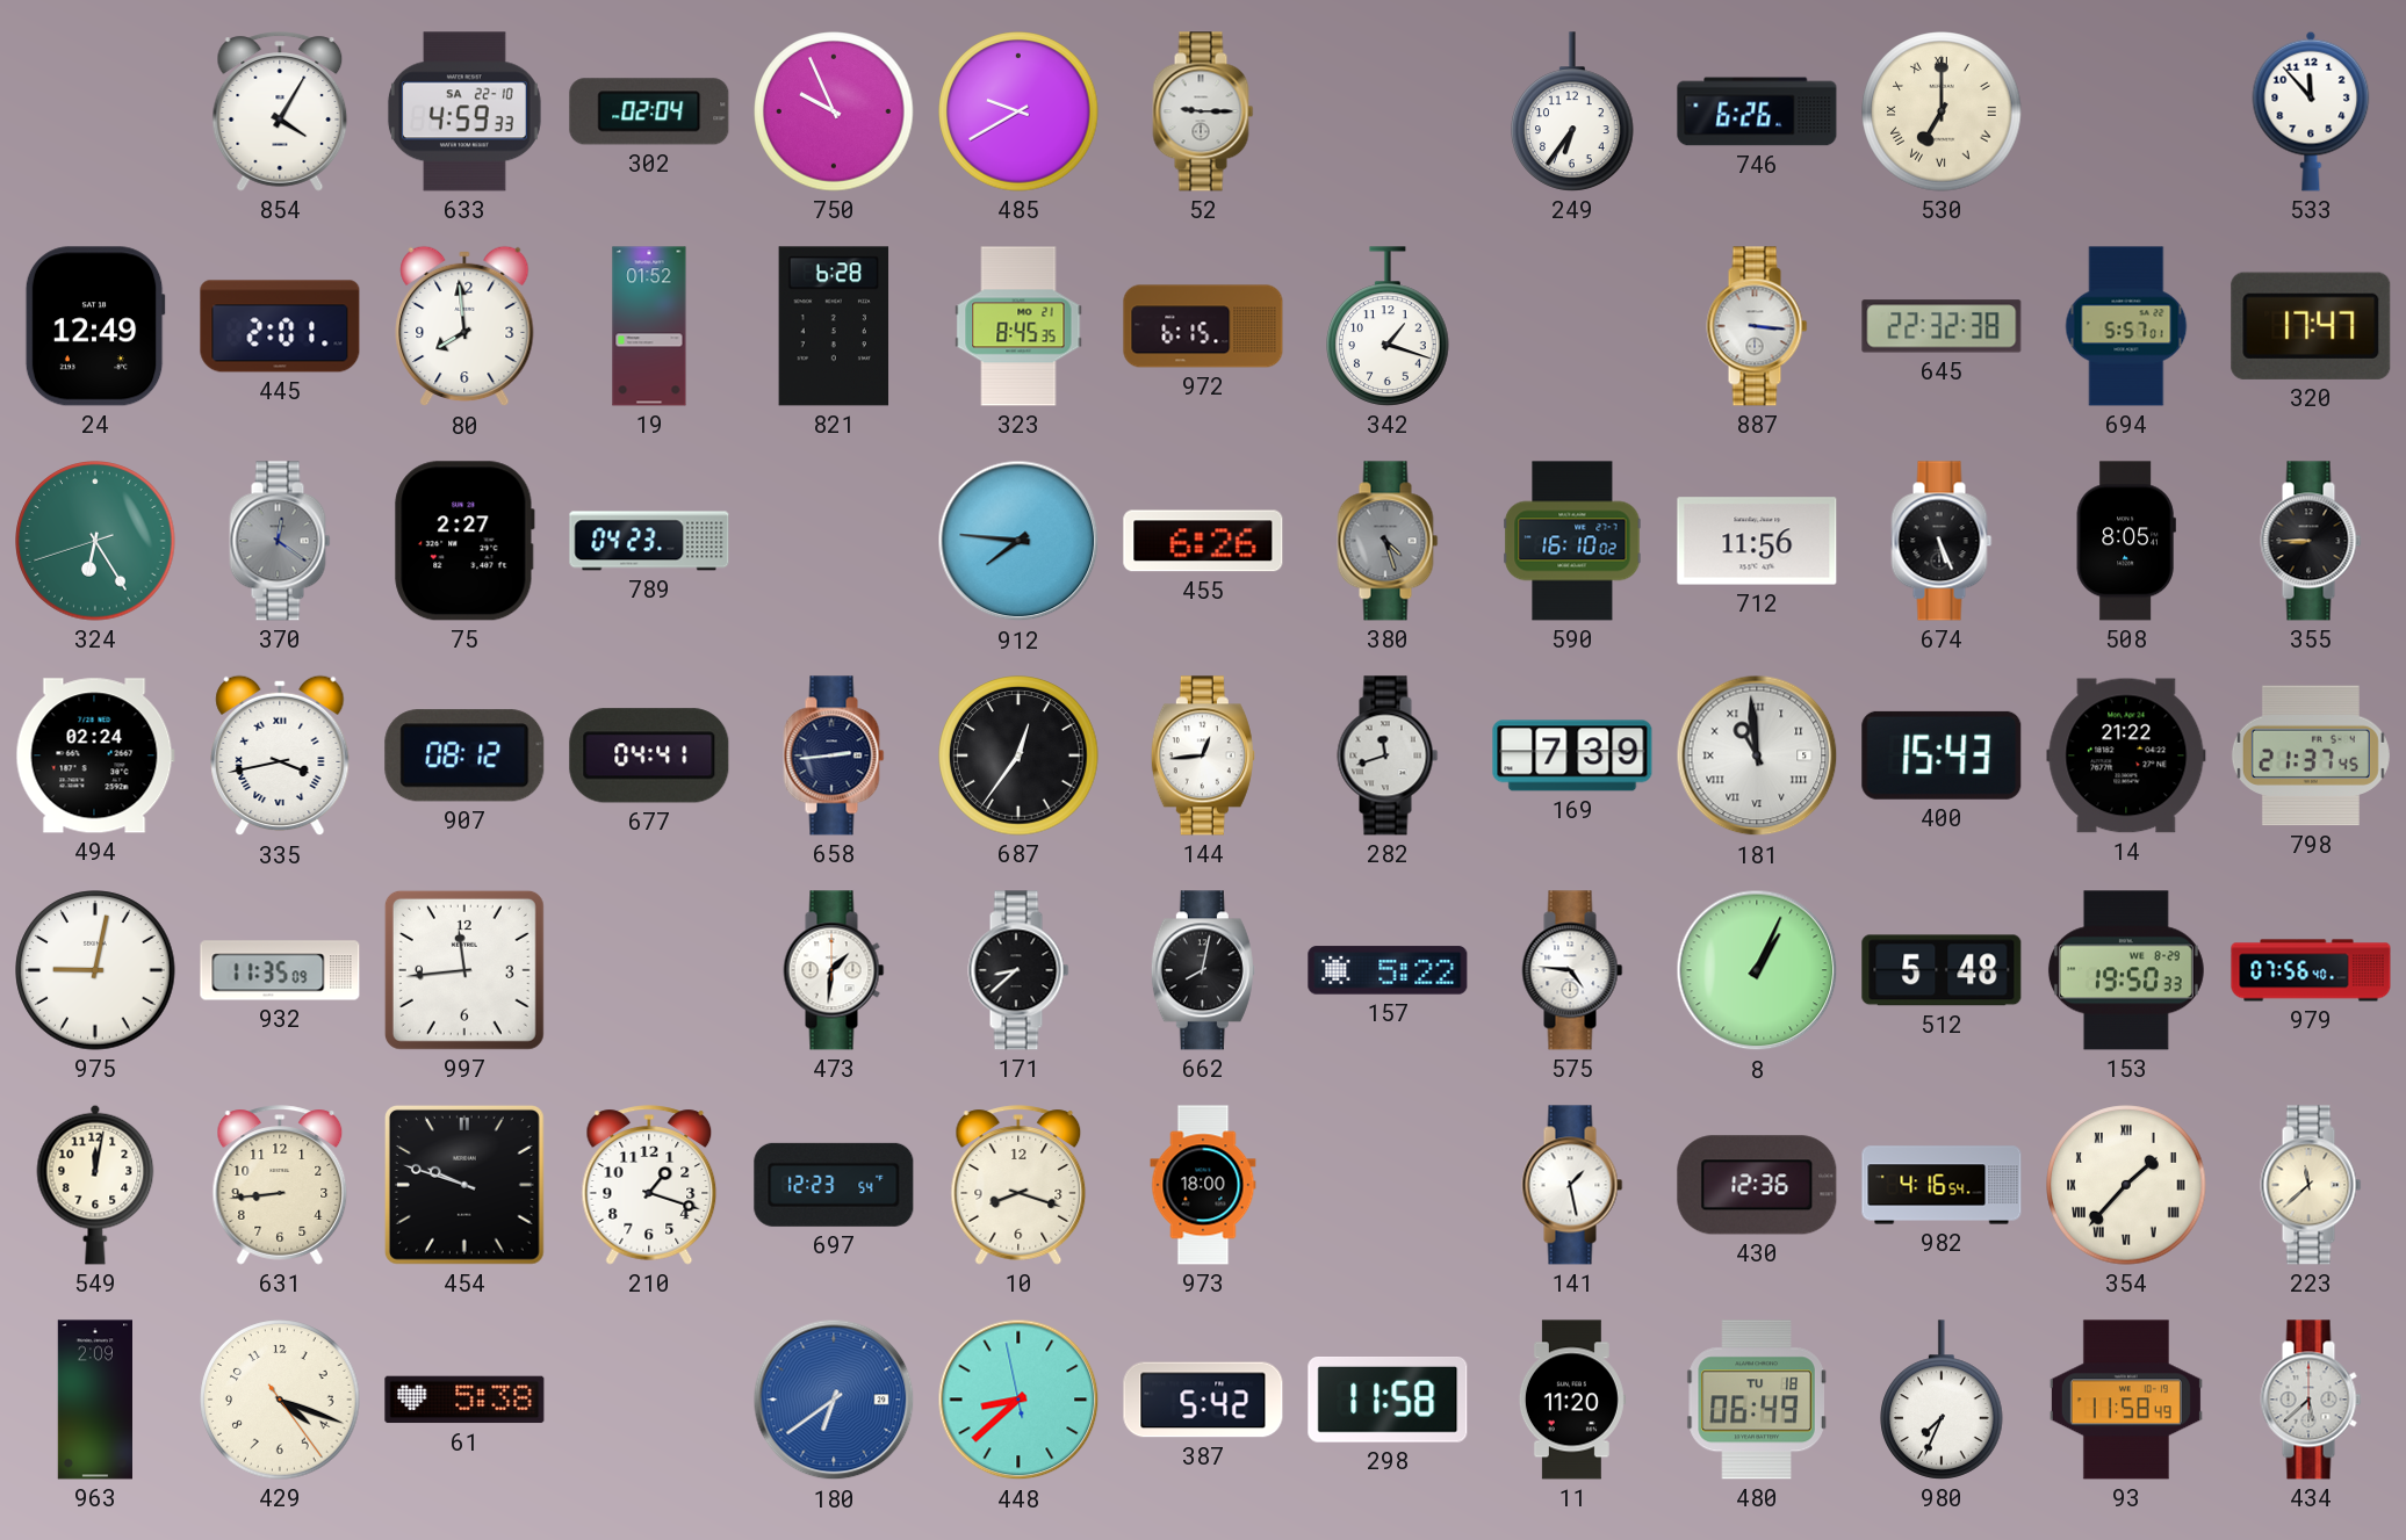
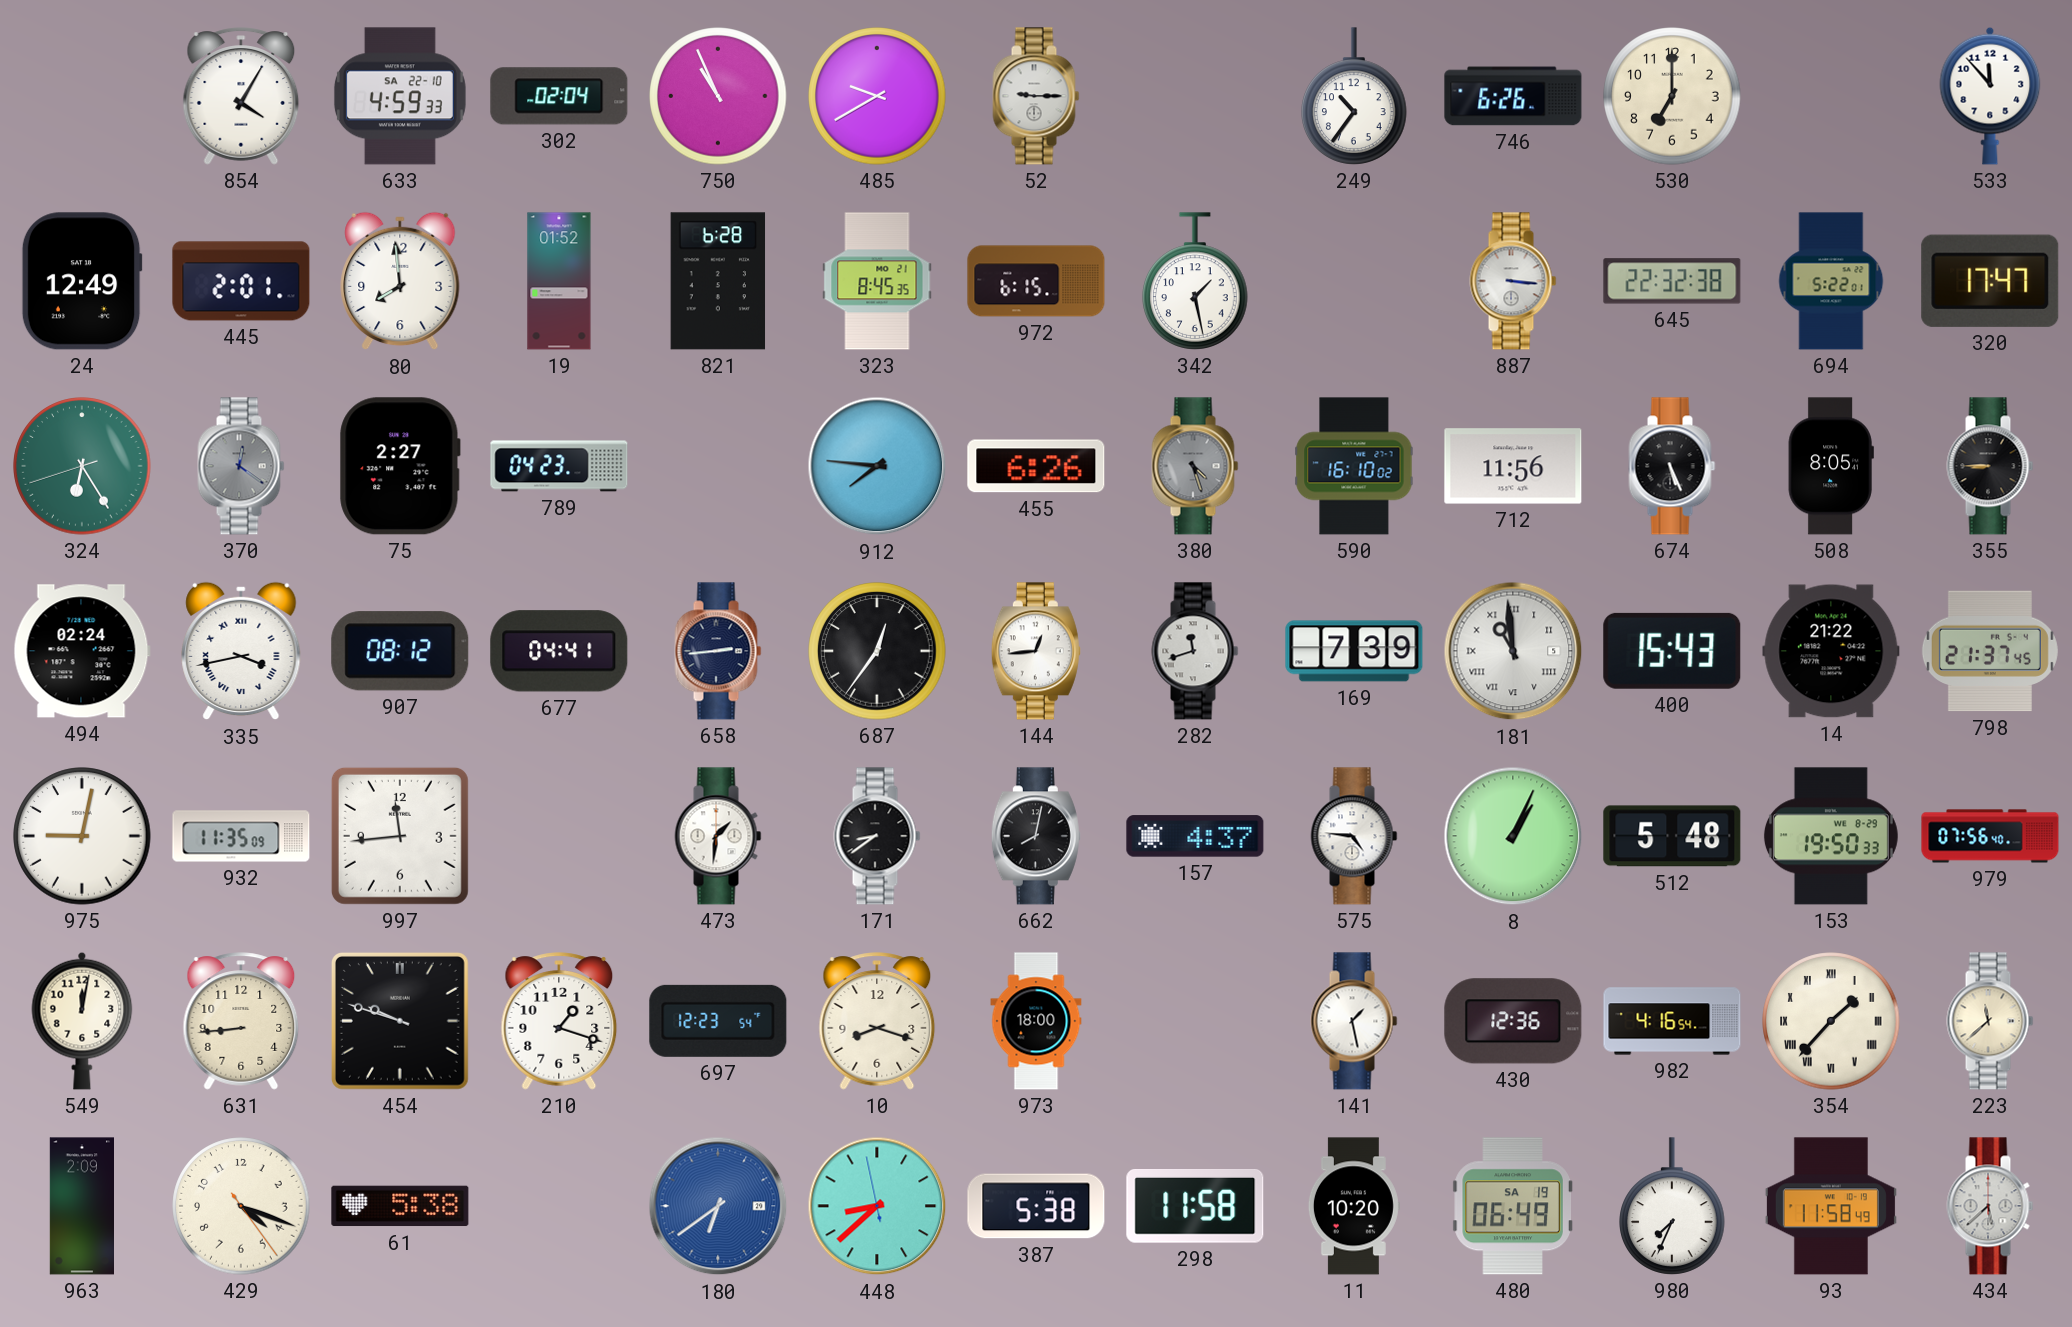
750: 9:56 -> 10:56 (718, 96)
249: 6:36 -> 10:36 (1354, 96)
530 numerals: Roman -> Arabic (1672, 96)
342: 1:18 -> 1:28 (1195, 281)
694: 5:57 -> 5:22 (1831, 281)
171: 8:38 -> 8:39 (877, 836)
157: 5:22 -> 4:37 (1195, 836)
387: 5:42 -> 5:38 (1036, 1206)
11: 11:20 -> 10:20 (1354, 1206)
480 date: TU 18 -> SA 19 (1513, 1206)
